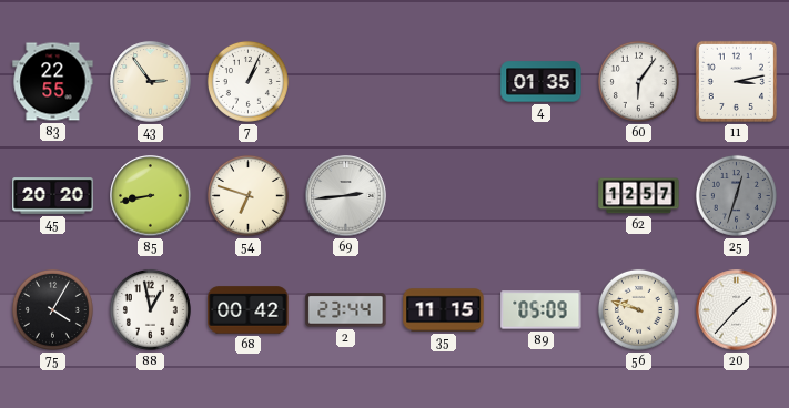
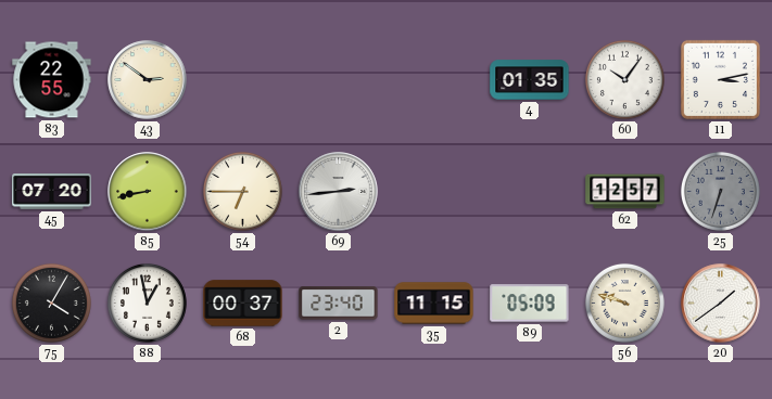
43: 2:54 -> 2:51 (148, 80)
7: 1:04 -> none (247, 81)
60: 6:06 -> 10:06 (624, 79)
45: 20:20 -> 07:20 (52, 192)
54: 6:48 -> 6:45 (242, 191)
25: 12:33 -> 6:33 (720, 191)
68: 00:42 -> 00:37 (243, 304)
2: 23:44 -> 23:40 (339, 304)
20: 1:37 -> 1:39 (721, 304)
